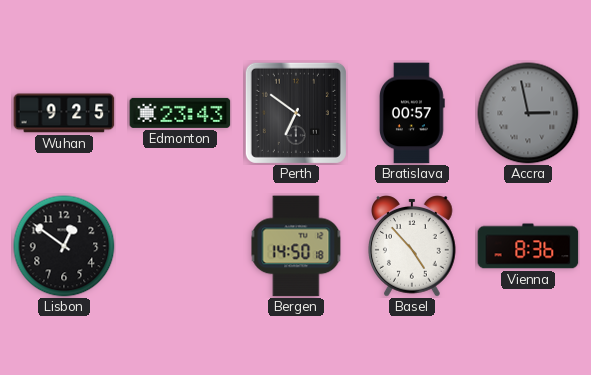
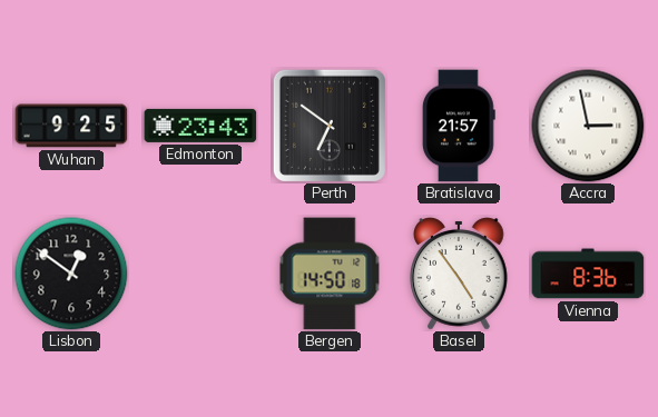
Bratislava: 00:57 -> 21:57 (459, 126)
Accra dial: grey -> white (588, 126)
Basel: 4:53 -> 4:54 (460, 274)
